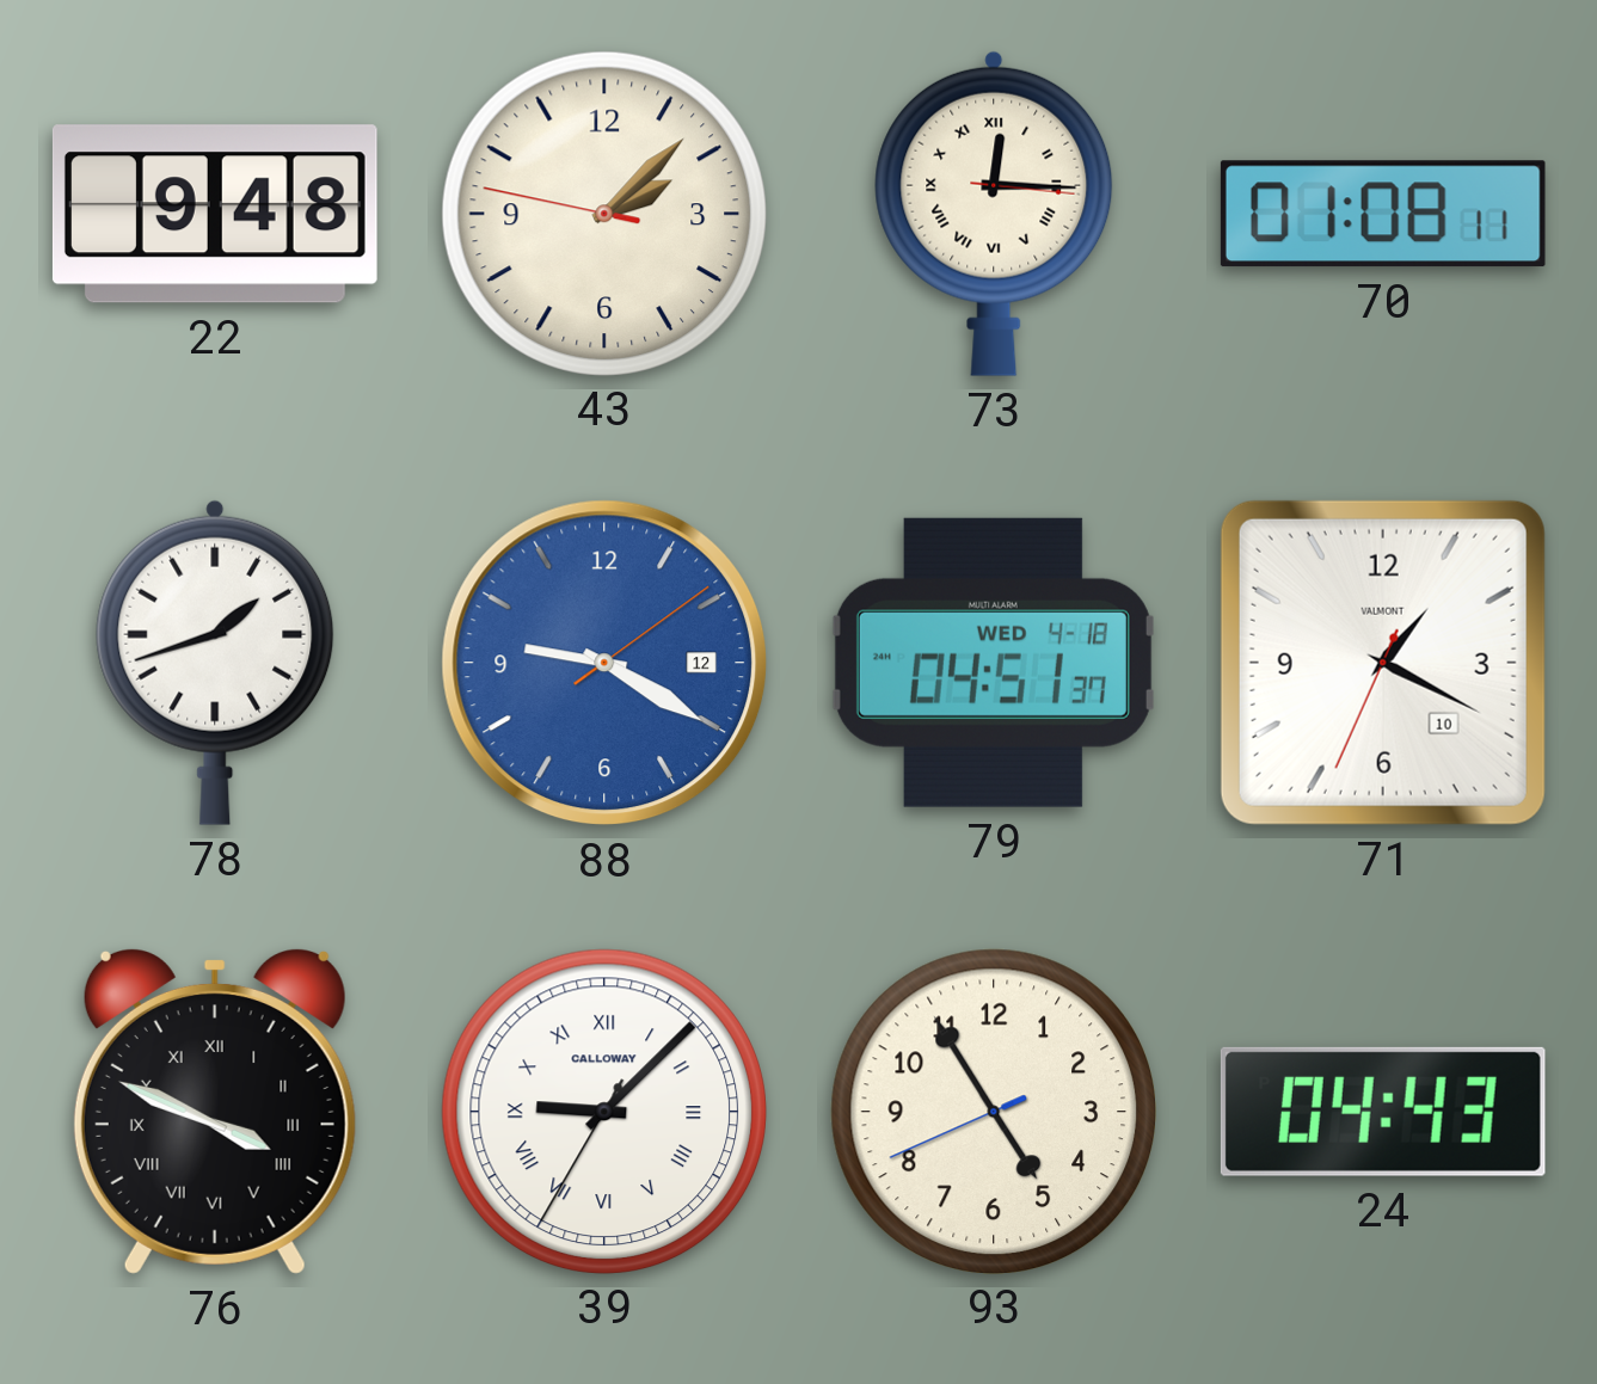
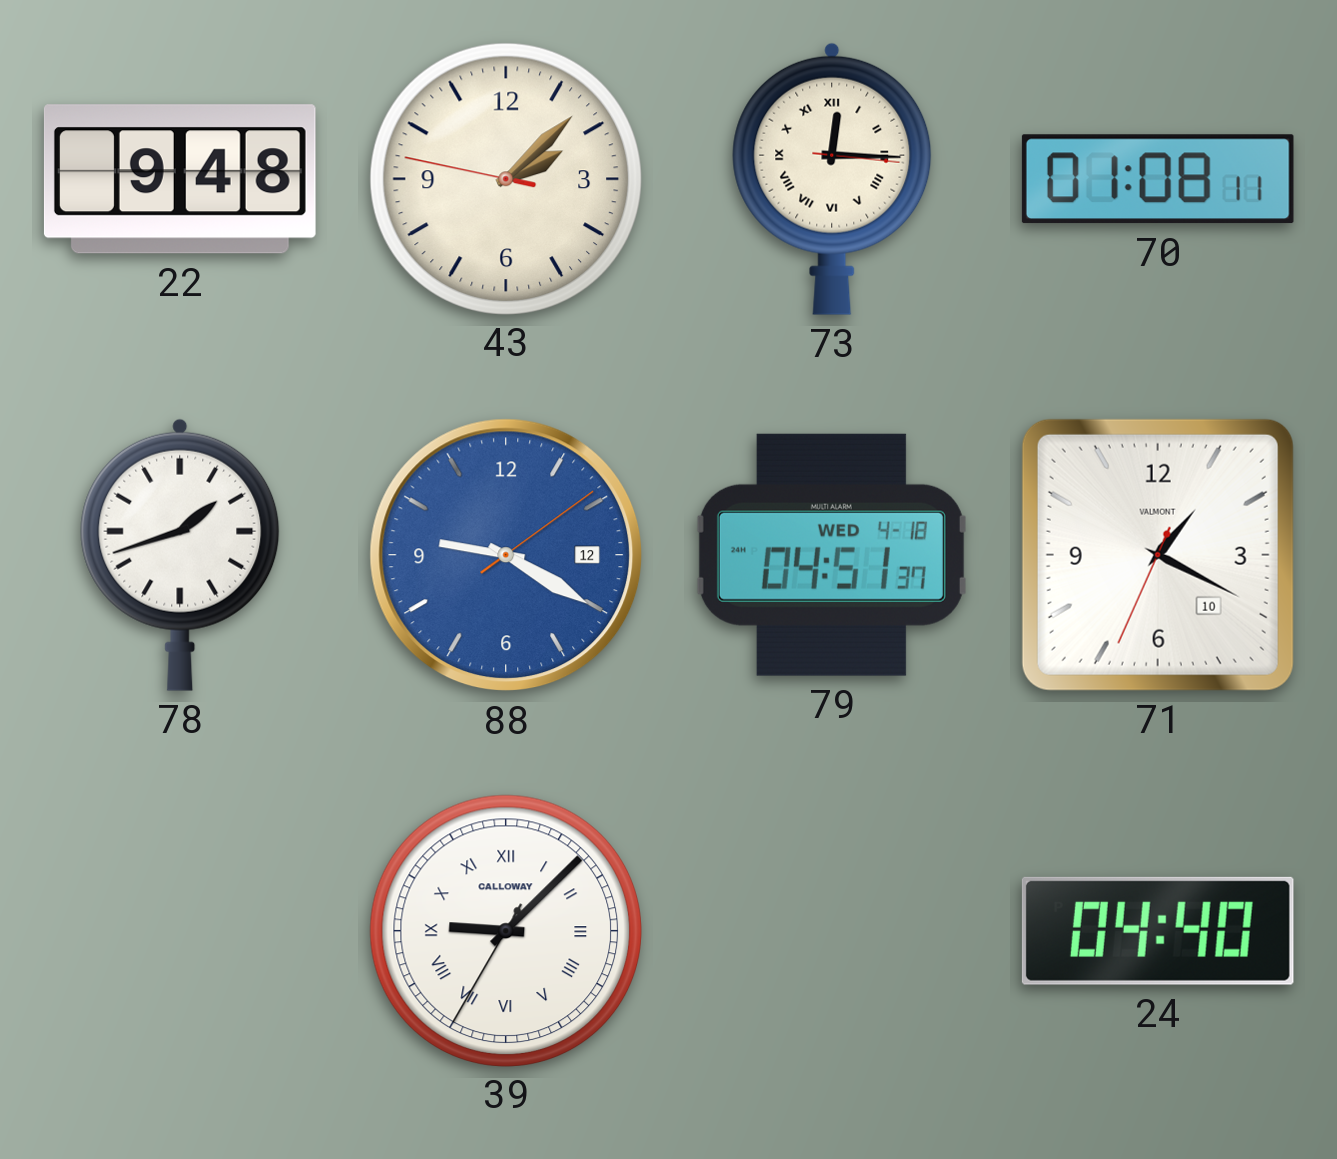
76: 3:49 -> none (215, 1112)
93: 4:54 -> none (993, 1111)
24: 04:43 -> 04:40 (1158, 931)
